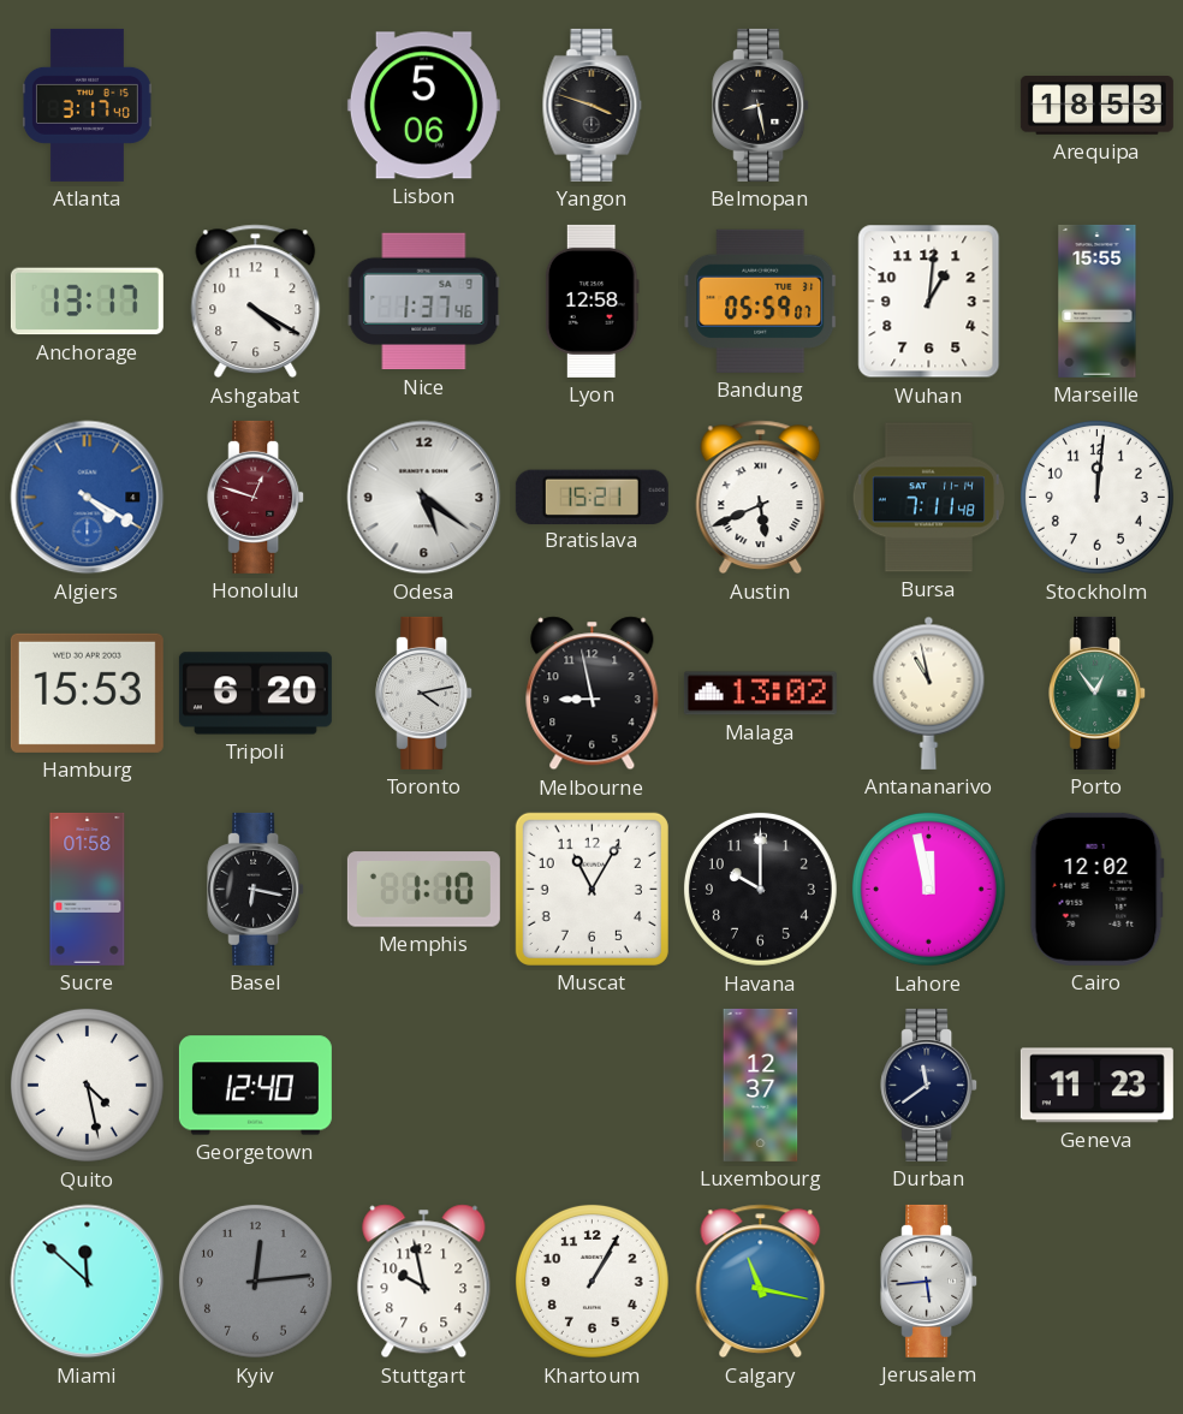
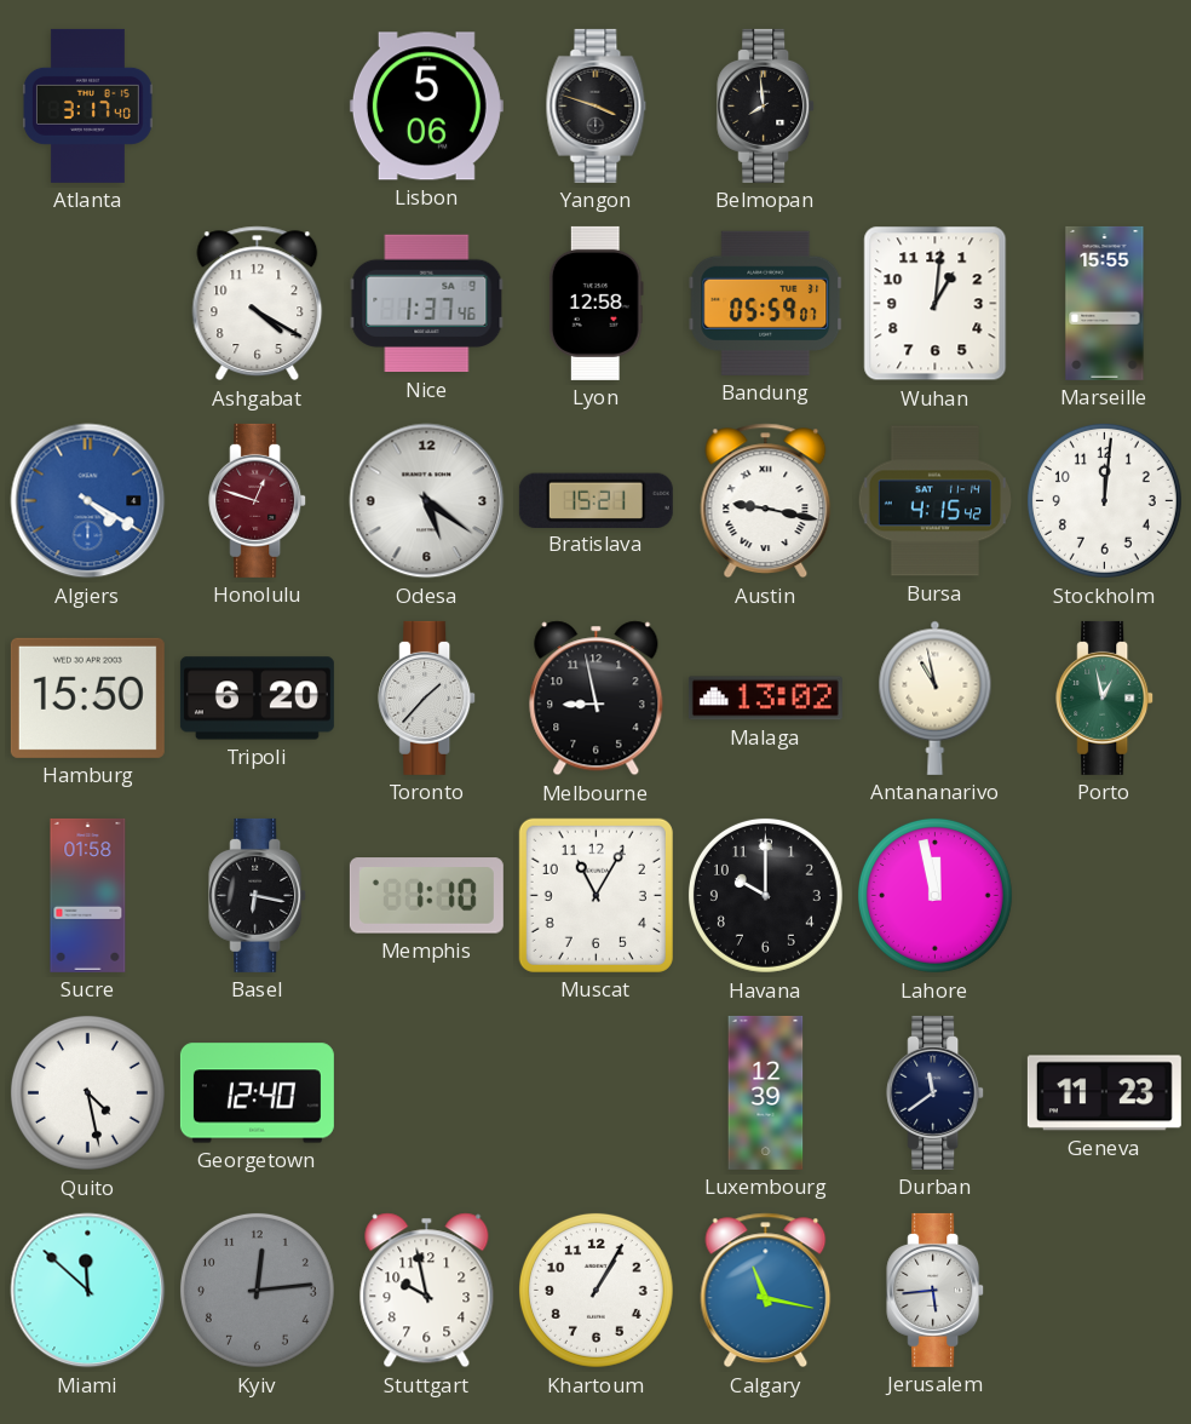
Belmopan: 8:28 -> 7:59 (766, 105)
Arequipa: 18:53 -> none (1096, 106)
Anchorage: 13:17 -> none (87, 302)
Austin: 5:41 -> 9:17 (766, 501)
Bursa: 7:11 -> 4:15 (934, 501)
Hamburg: 15:53 -> 15:50 (87, 697)
Toronto: 4:13 -> 1:37 (427, 697)
Porto: 12:54 -> 12:58 (1105, 697)
Cairo: 12:02 -> none (1096, 889)
Luxembourg: 12:37 -> 12:39 (766, 1092)
